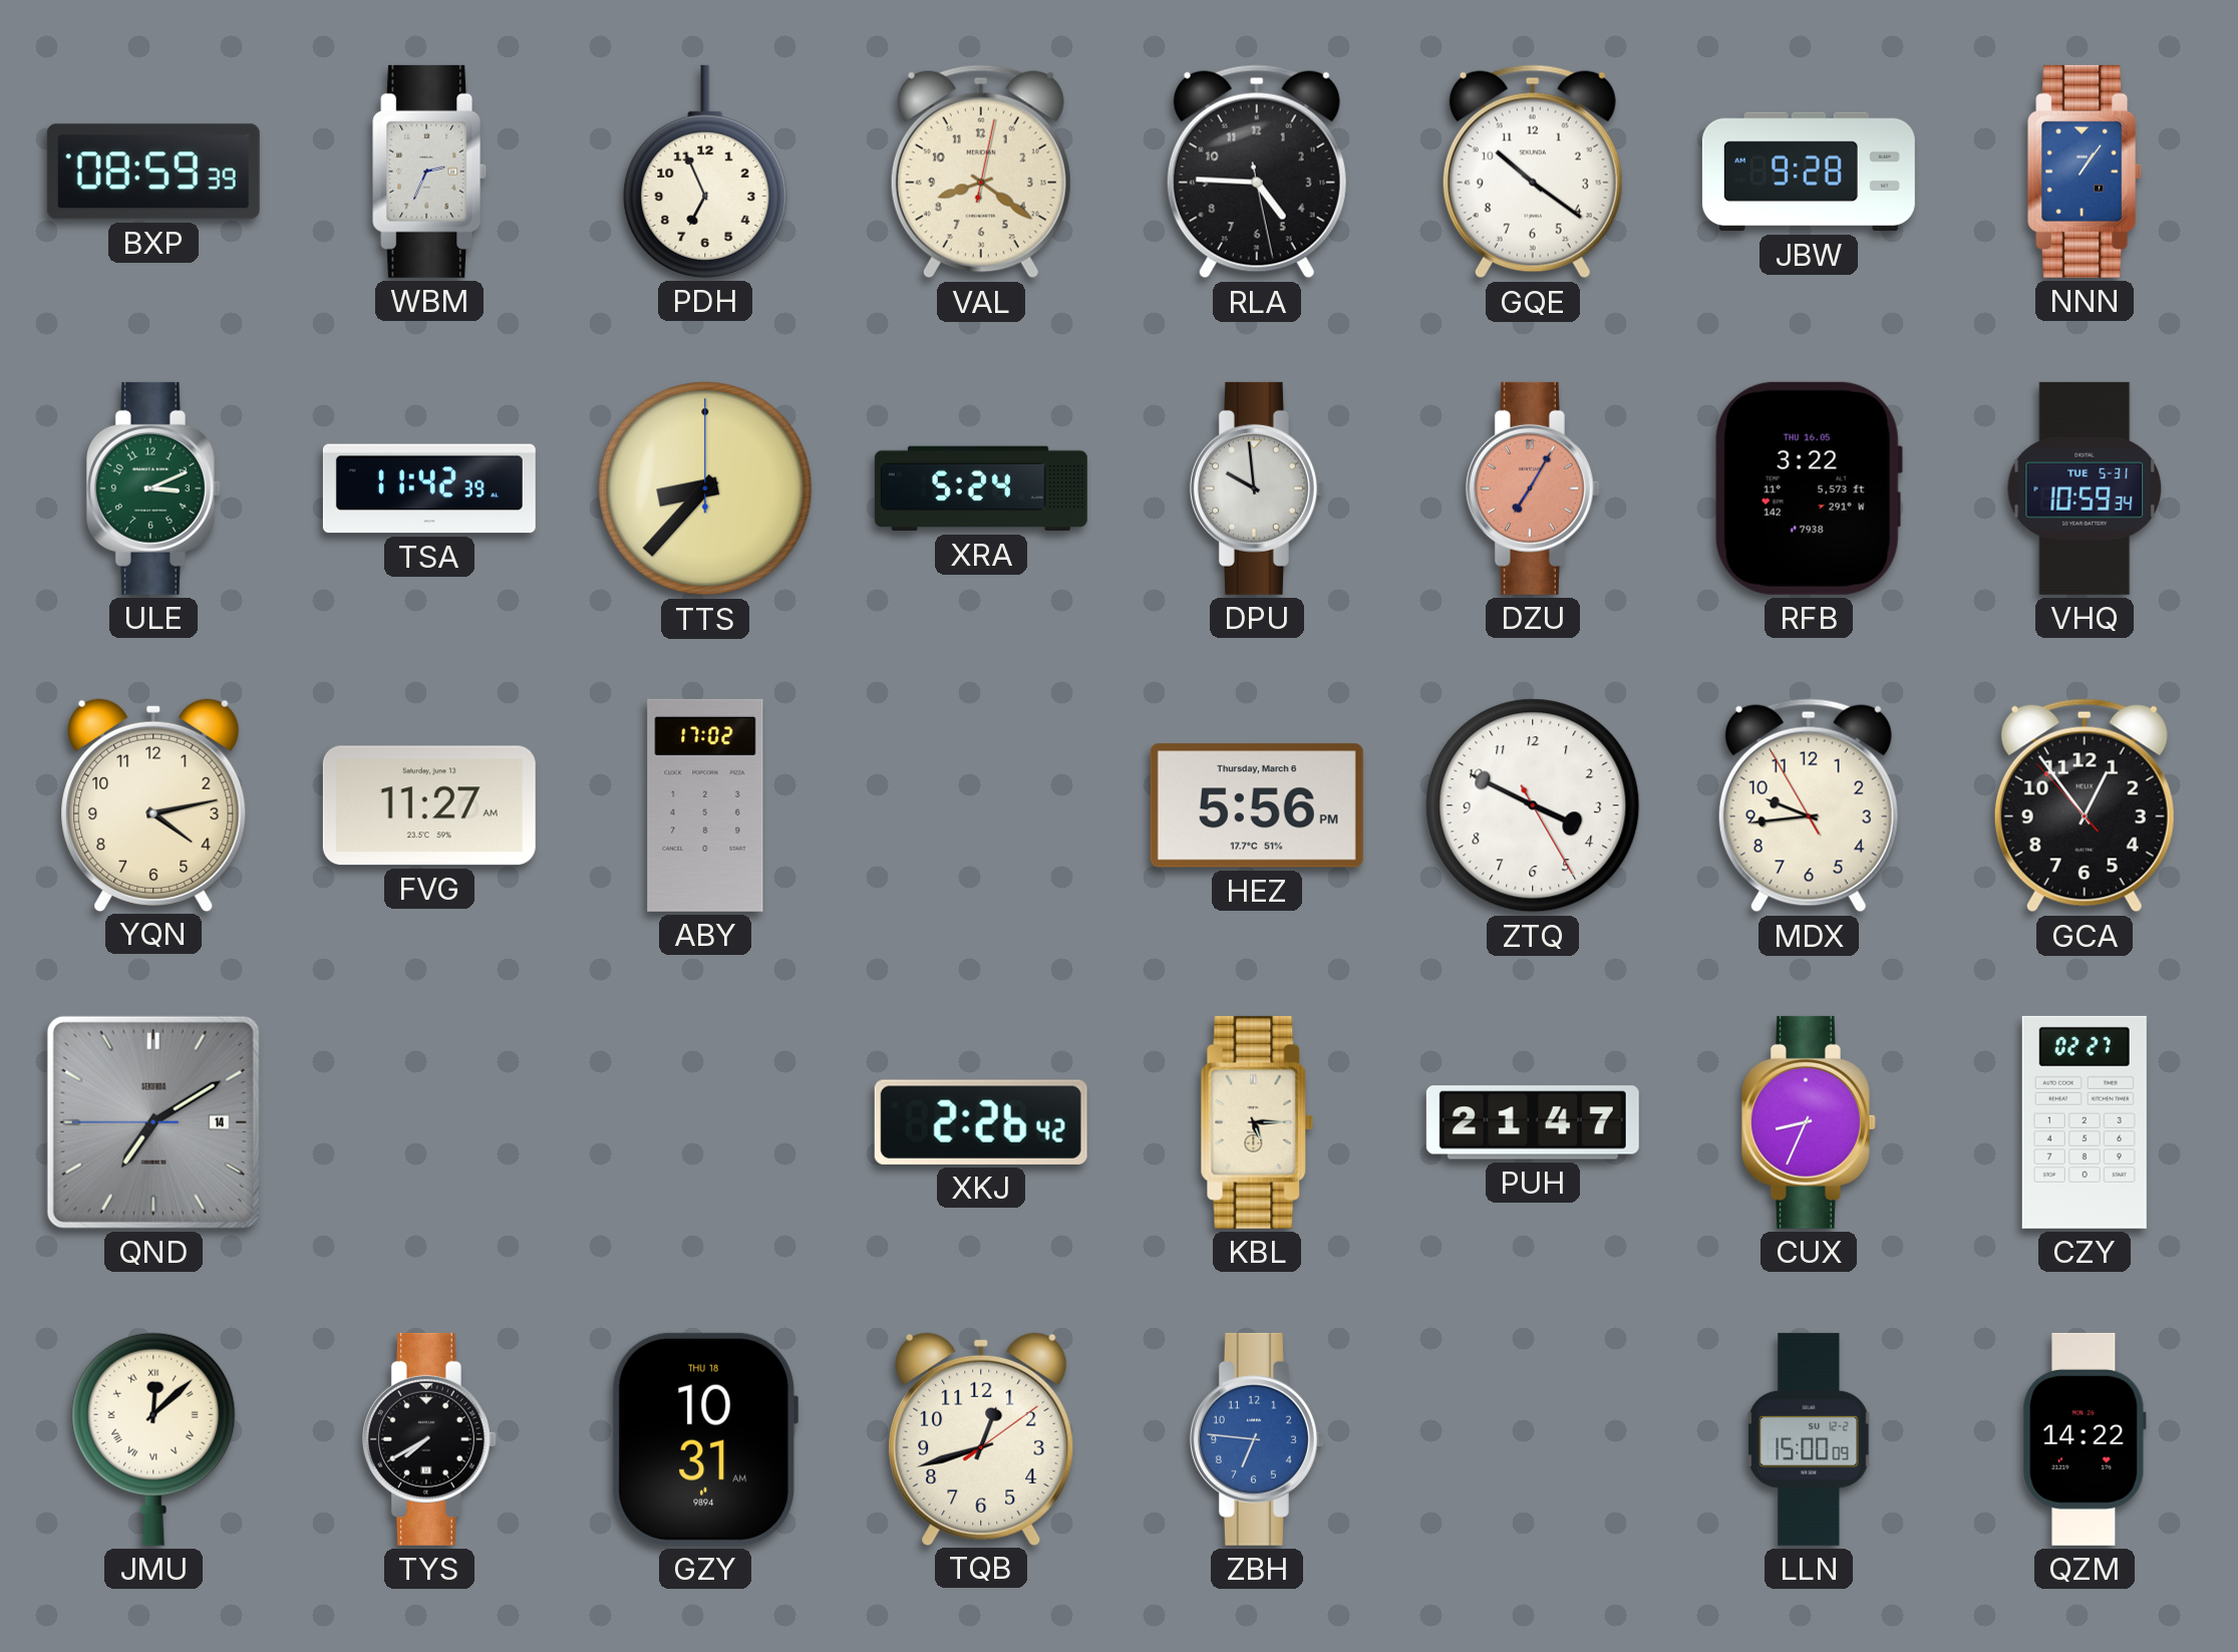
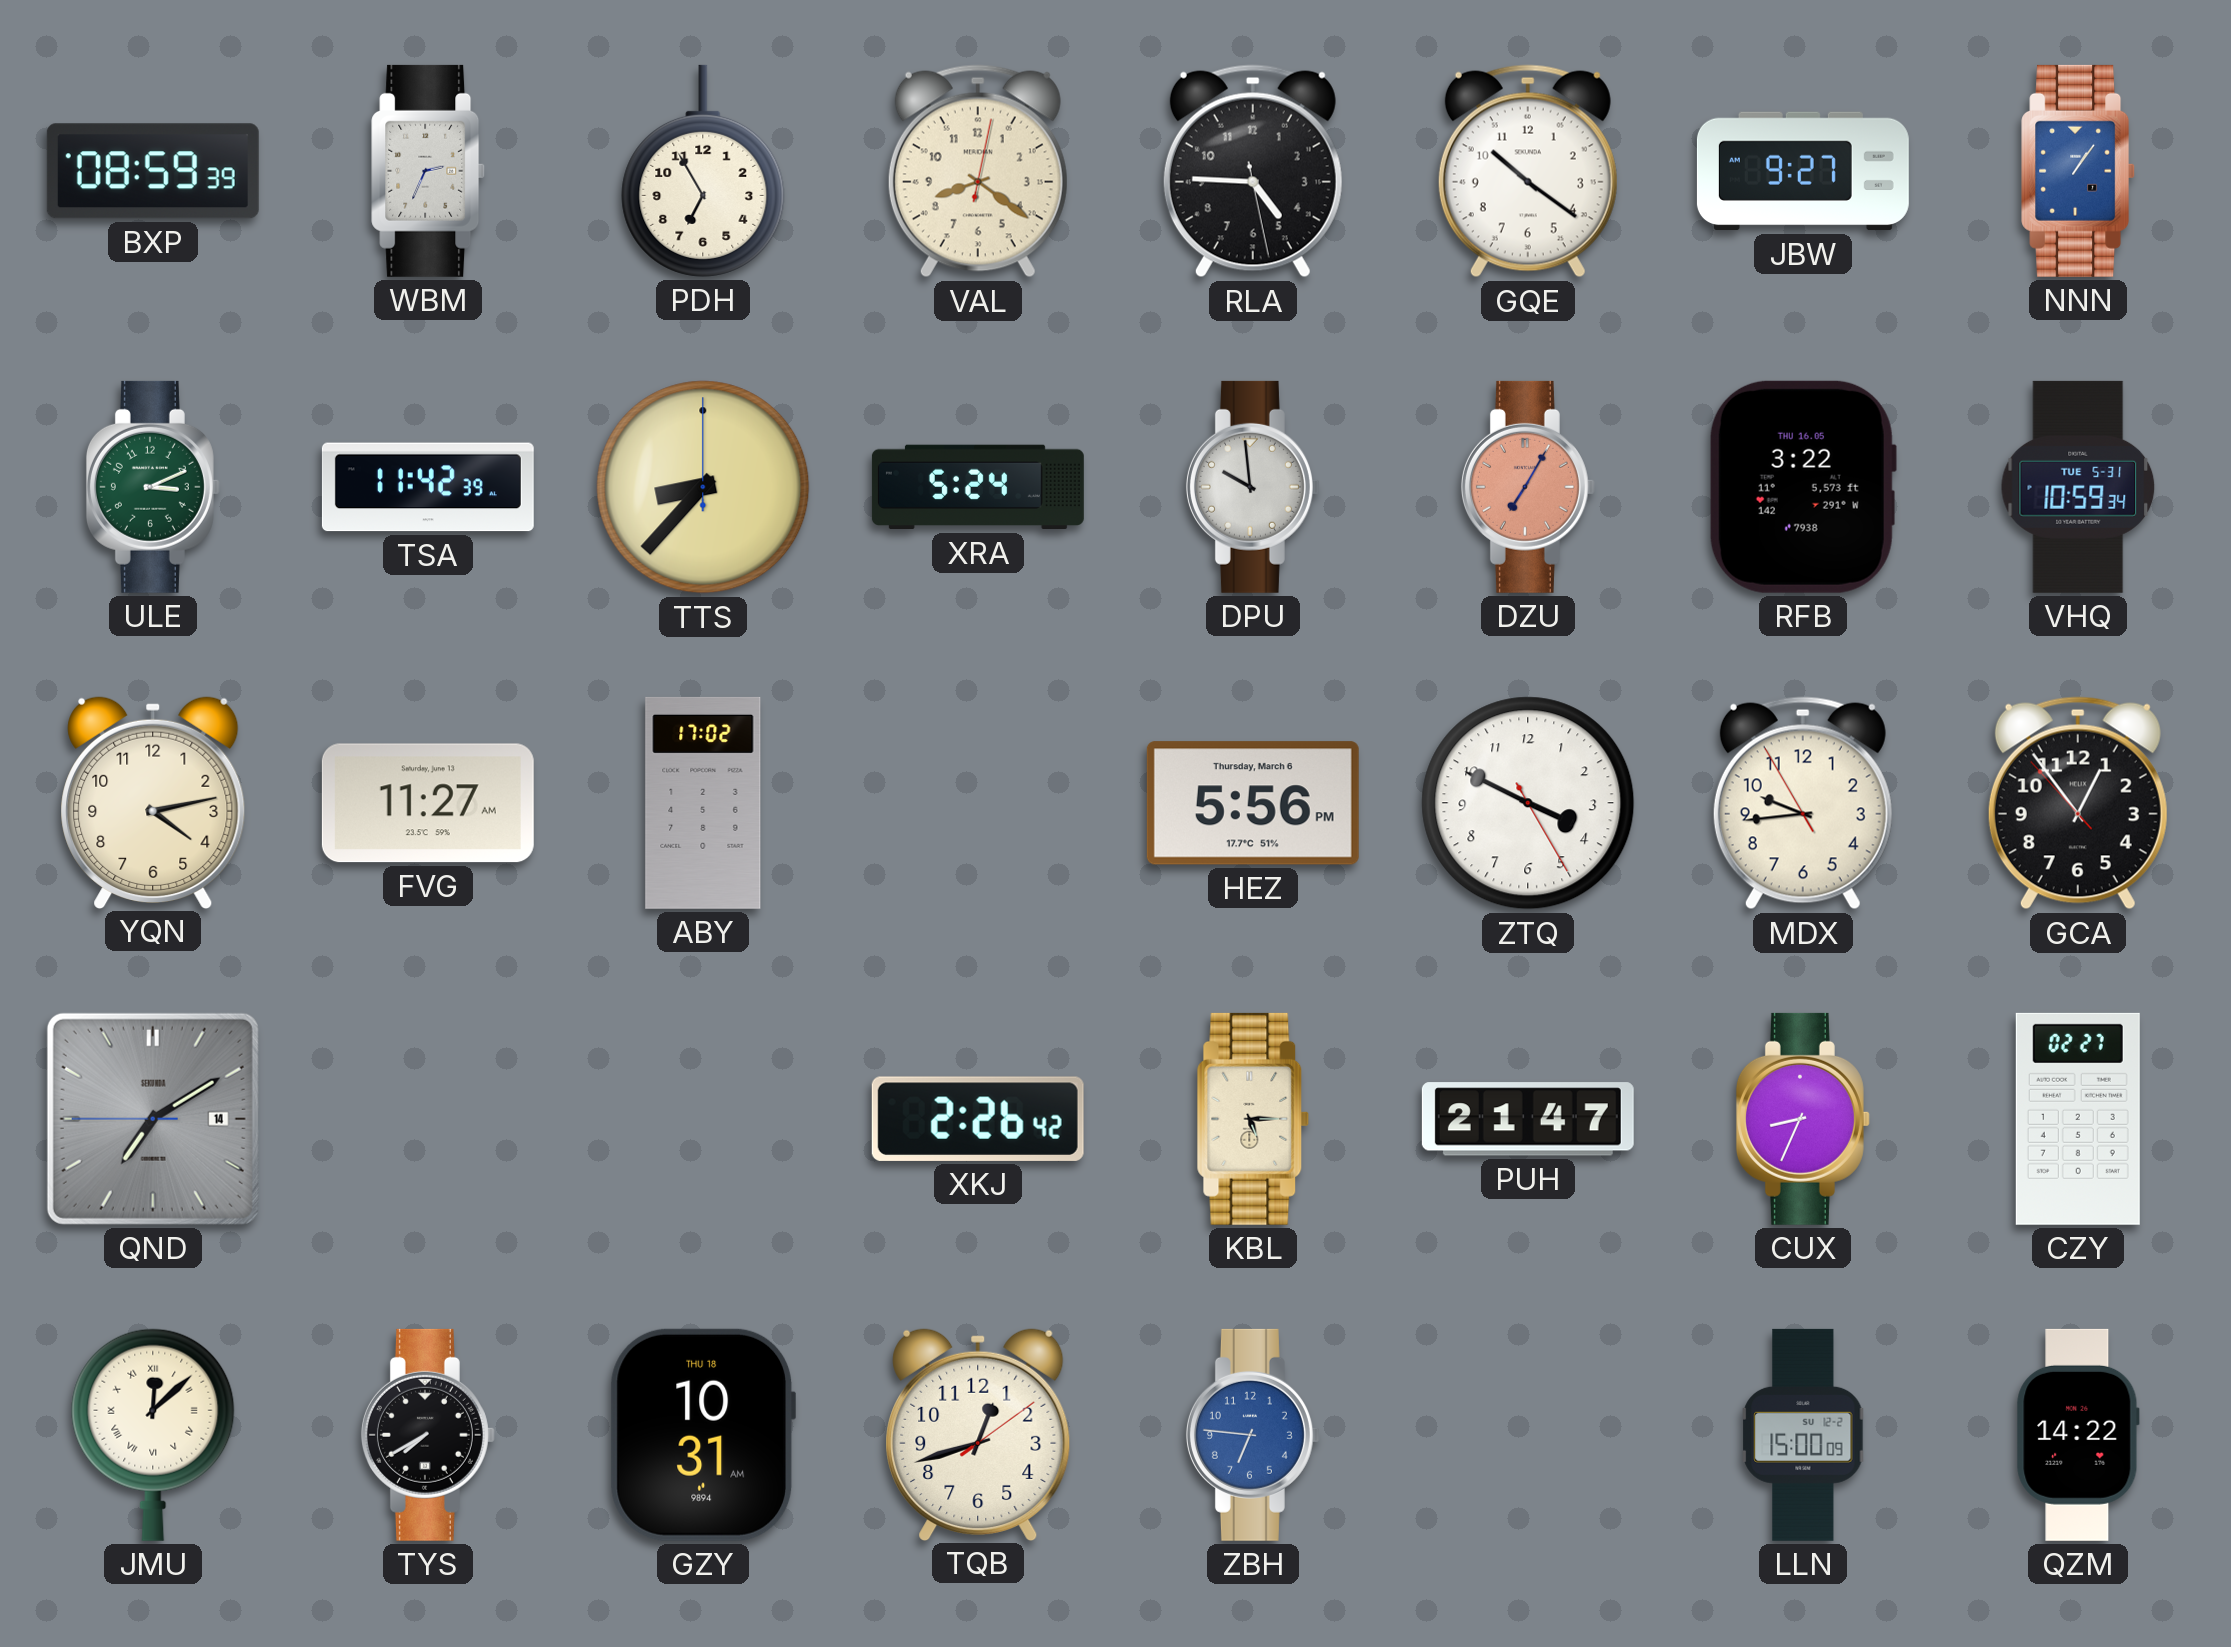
PDH: 6:56 -> 6:55 (703, 171)
JBW: 9:28 -> 9:27 (1803, 171)
